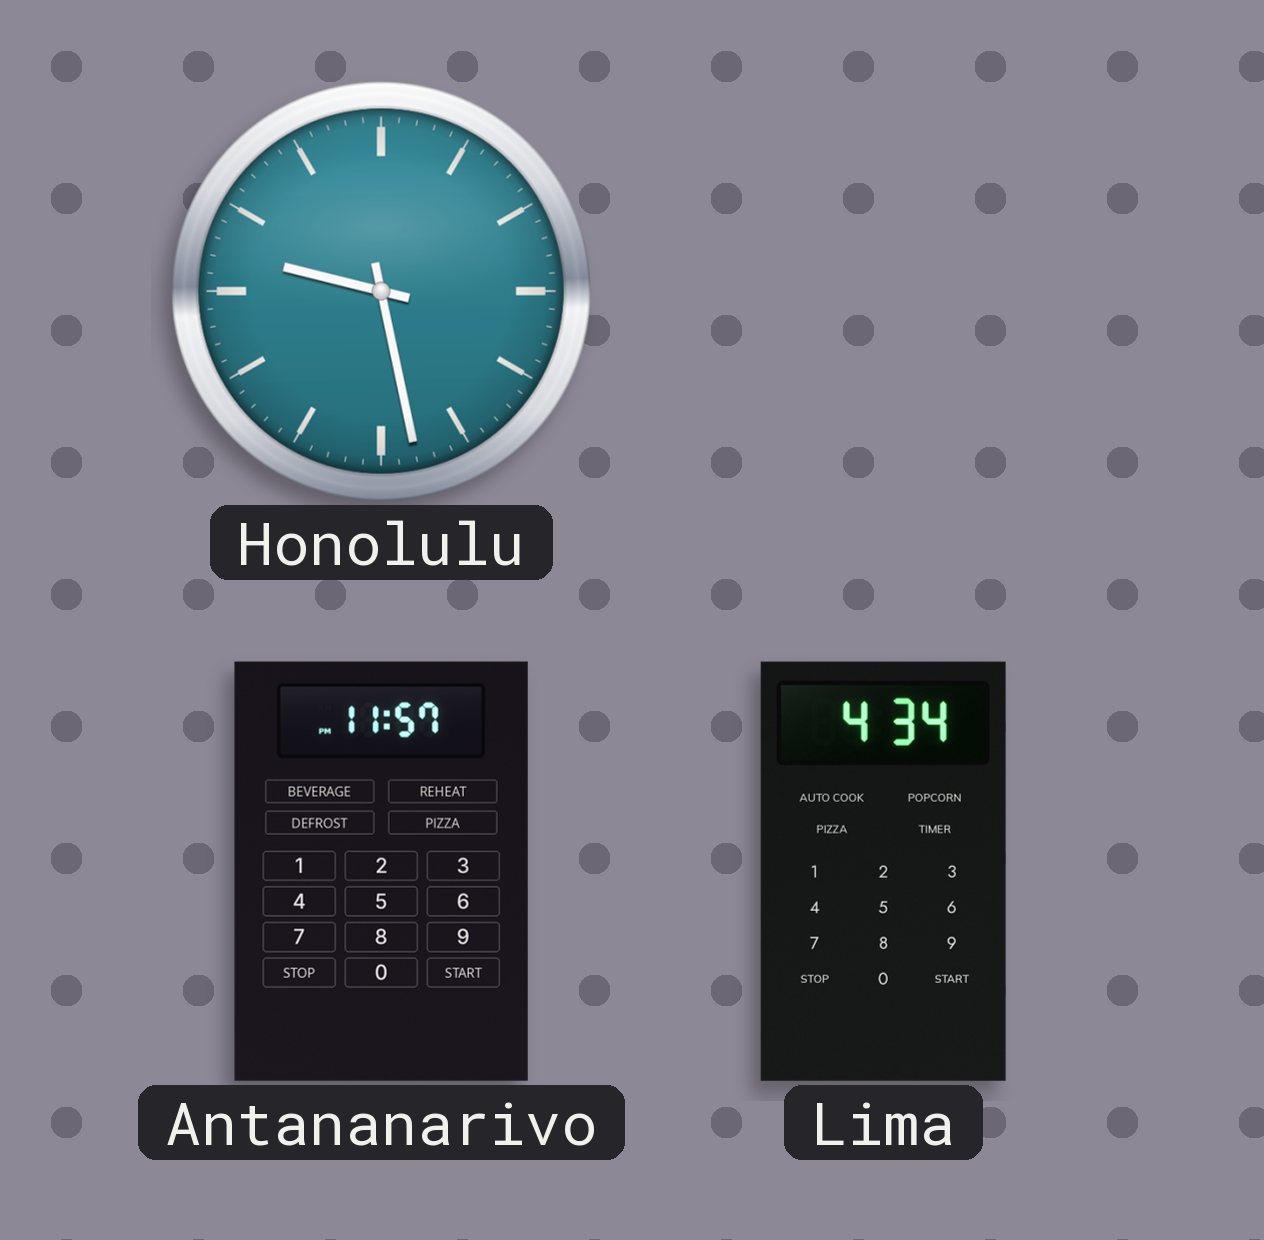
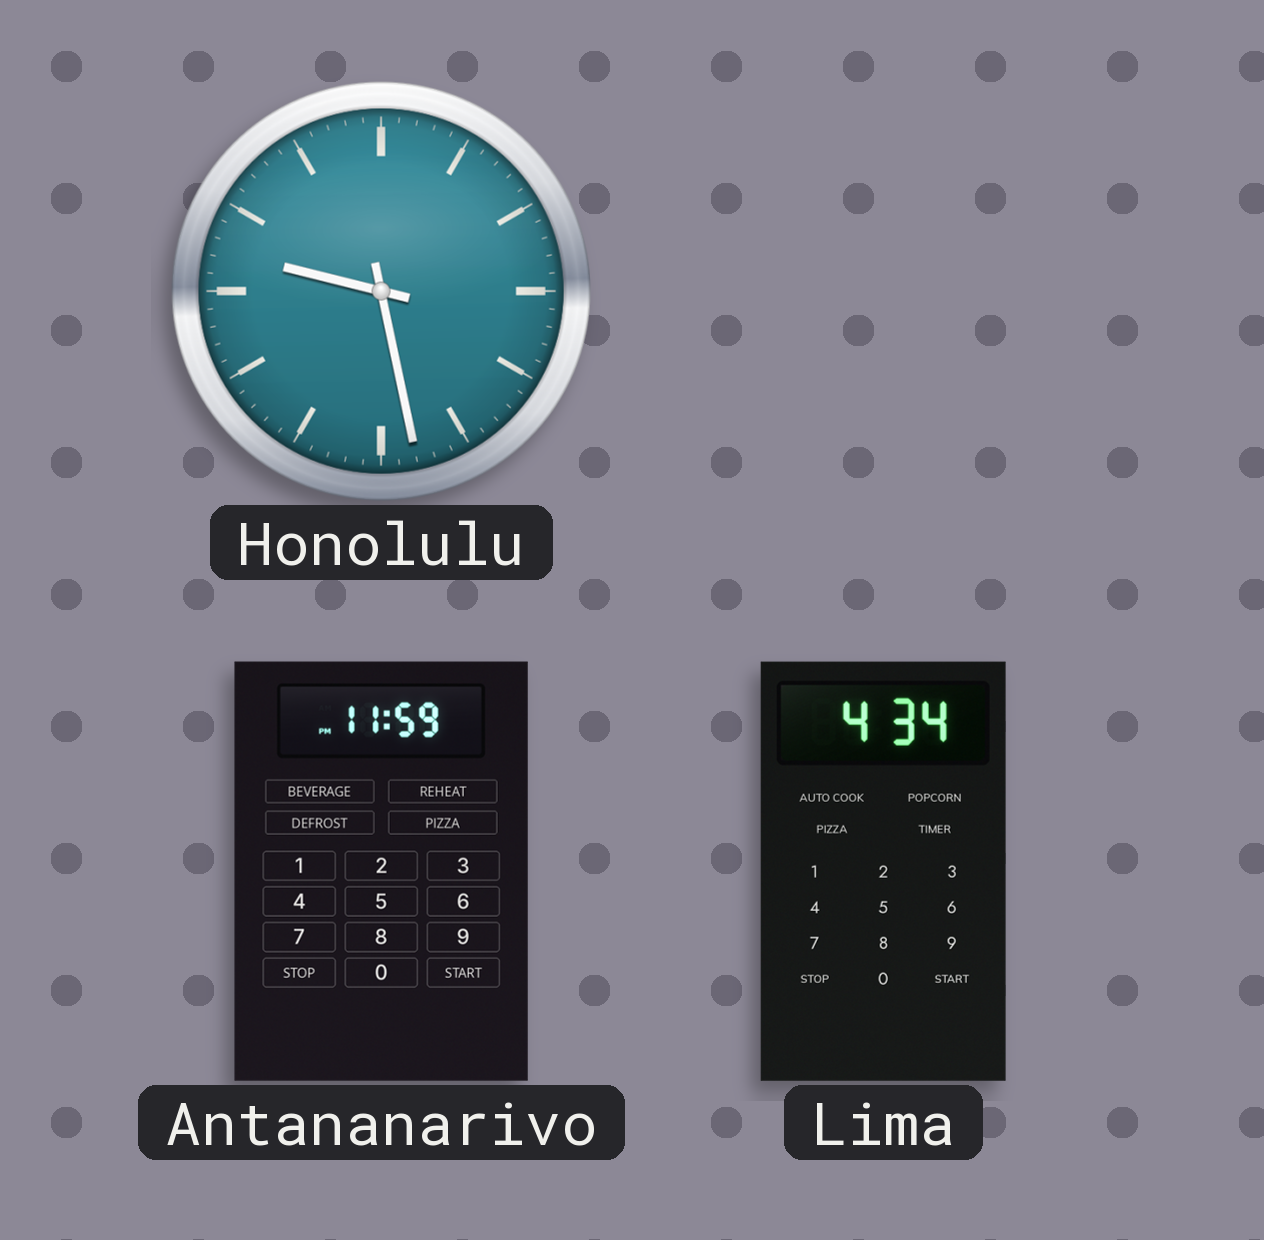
Antananarivo: 11:57 -> 11:59 (381, 871)
